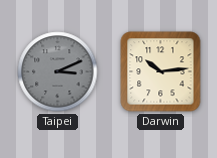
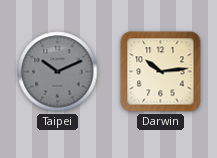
Taipei: 3:11 -> 10:11 (58, 72)
